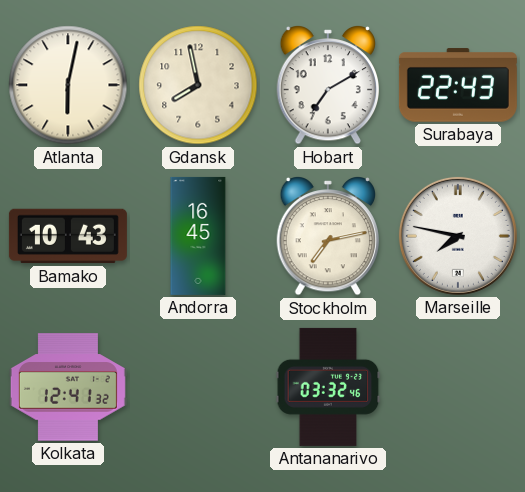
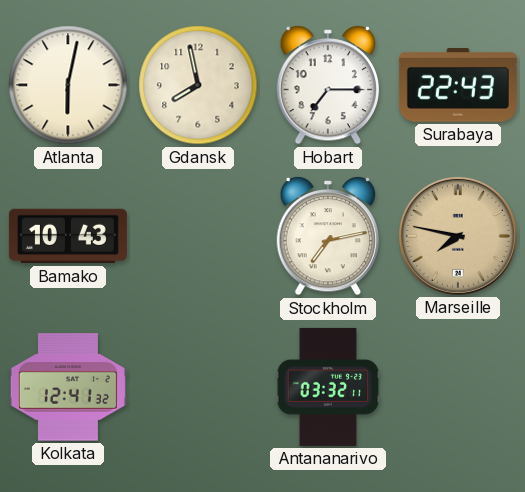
Hobart: 7:10 -> 7:15 (327, 86)
Andorra: 16:45 -> none (198, 236)
Marseille dial: white -> champagne (458, 236)
Antananarivo: 03:32:46 -> 03:32:11 (328, 387)
